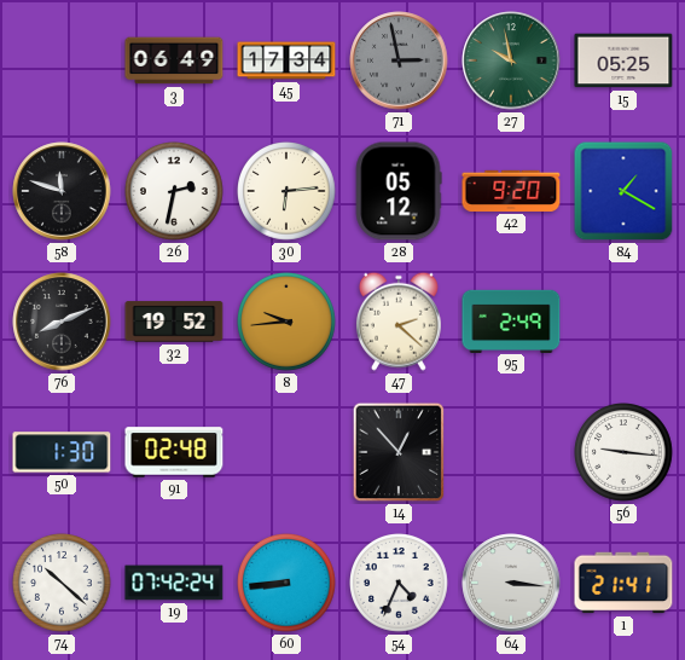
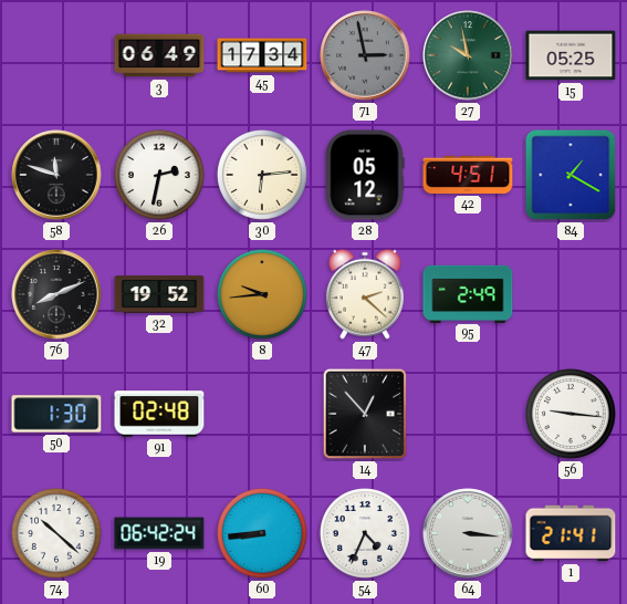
42: 9:20 -> 4:51 (468, 175)
19: 07:42 -> 06:42 (159, 533)
